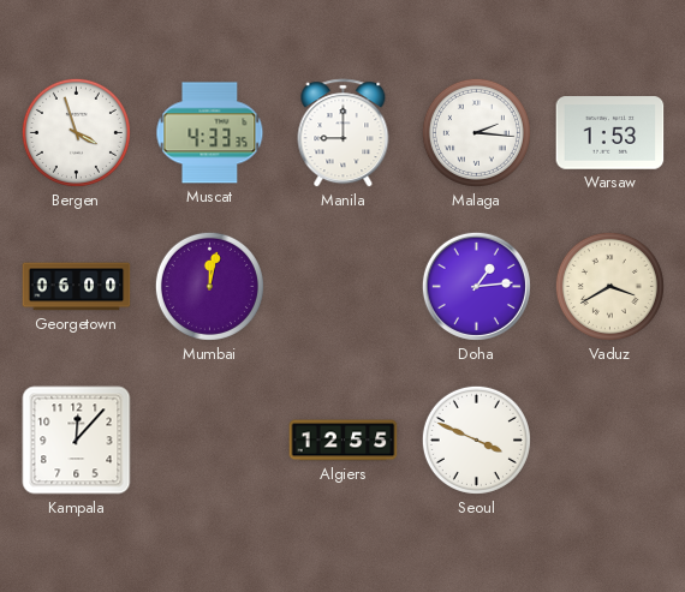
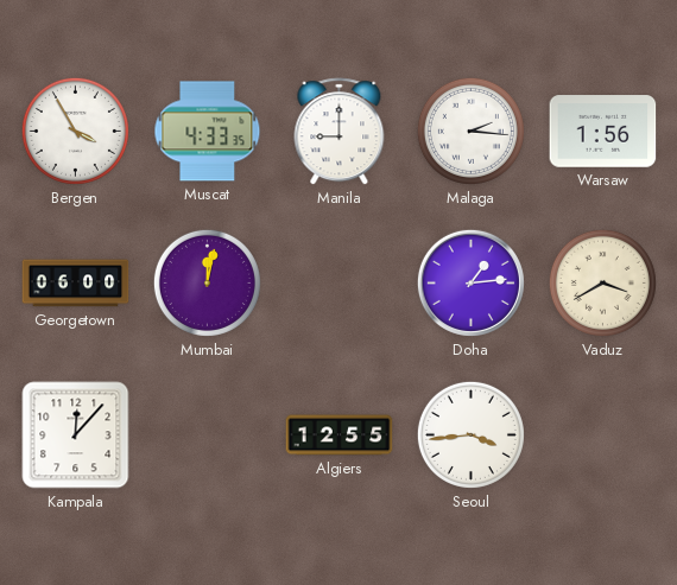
Bergen: 3:57 -> 3:55 (75, 131)
Warsaw: 1:53 -> 1:56 (603, 132)
Seoul: 3:49 -> 3:44 (470, 434)
